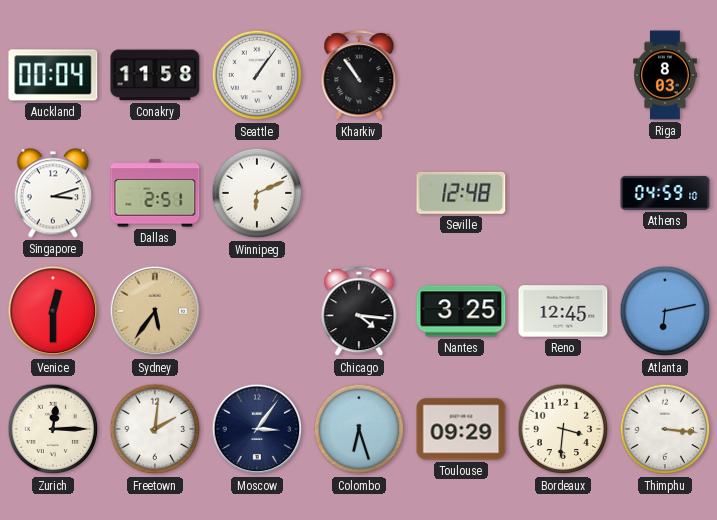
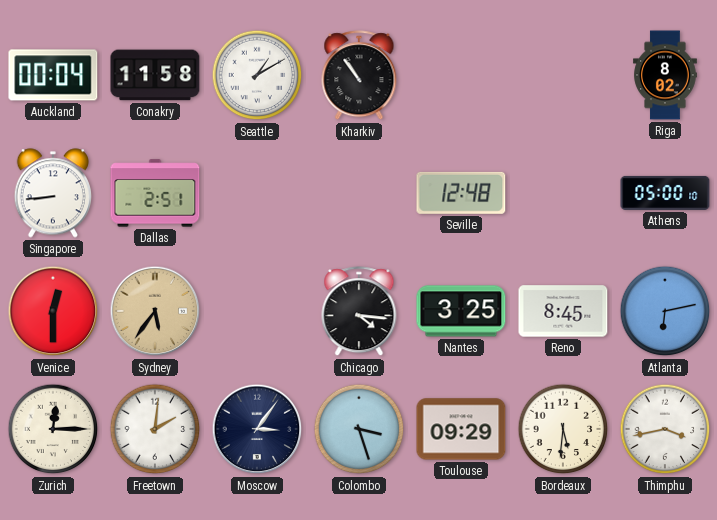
Seattle: 1:06 -> 1:10 (257, 75)
Riga: 8:03 -> 8:02 (665, 75)
Singapore: 3:12 -> 8:44 (52, 193)
Winnipeg: 6:11 -> none (257, 193)
Athens: 04:59 -> 05:00 (665, 193)
Reno: 12:45 -> 8:45 (563, 311)
Colombo: 6:27 -> 3:27 (359, 429)
Bordeaux: 3:31 -> 5:31 (563, 429)
Thimphu: 3:16 -> 3:43 (665, 429)
